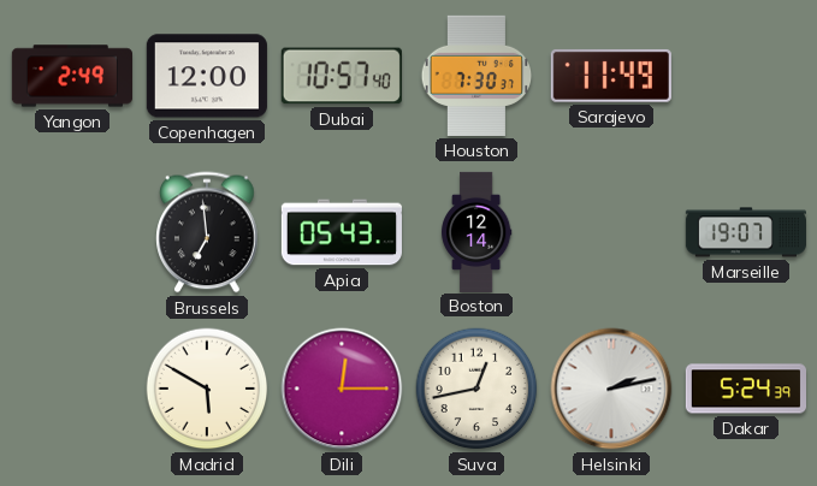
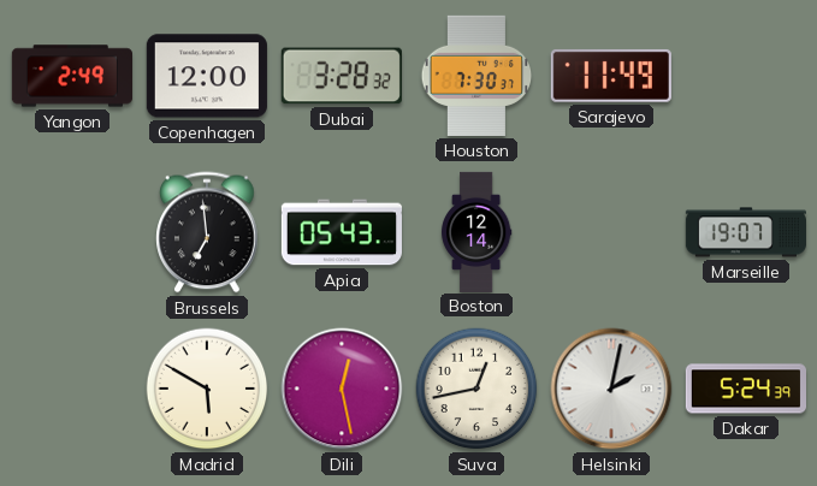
Dubai: 10:57 -> 3:28 (342, 76)
Dili: 12:15 -> 12:28 (342, 389)
Helsinki: 2:13 -> 2:02 (611, 389)
